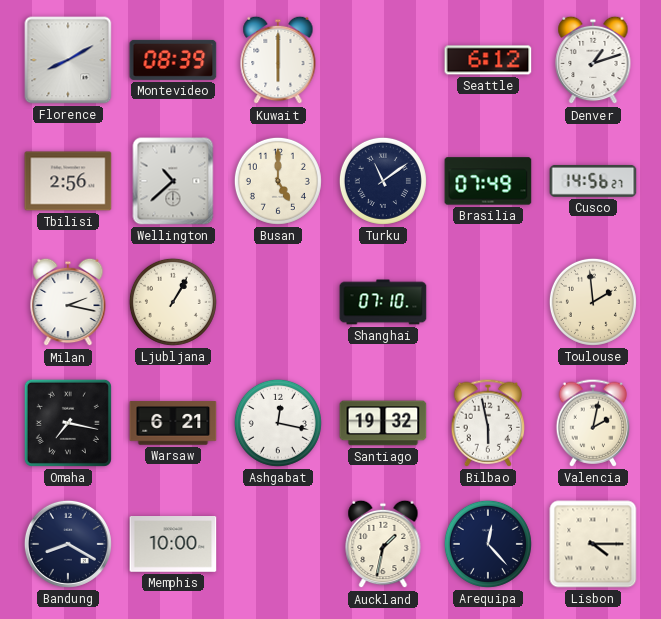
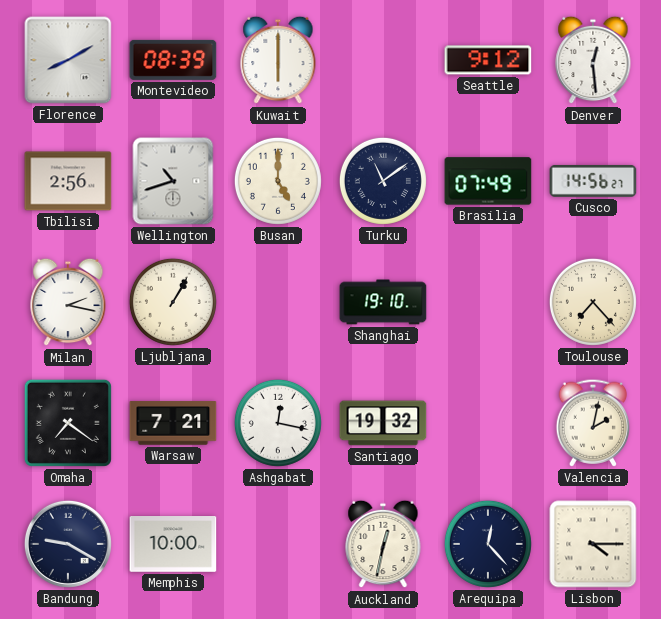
Seattle: 6:12 -> 9:12 (488, 60)
Denver: 1:12 -> 12:29 (593, 60)
Wellington: 10:38 -> 10:42 (173, 181)
Shanghai: 07:10 -> 19:10 (383, 302)
Toulouse: 1:59 -> 7:23 (593, 302)
Omaha: 7:17 -> 7:21 (68, 423)
Warsaw: 6:21 -> 7:21 (173, 423)
Bilbao: 5:58 -> none (487, 423)
Bandung: 8:20 -> 9:20 (68, 544)
Auckland: 1:32 -> 12:32 (383, 544)
